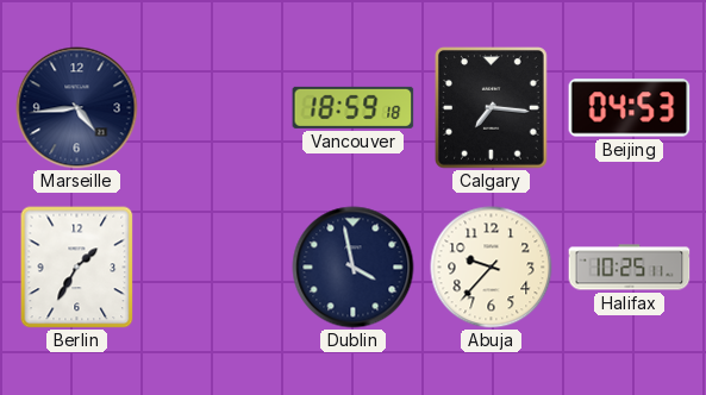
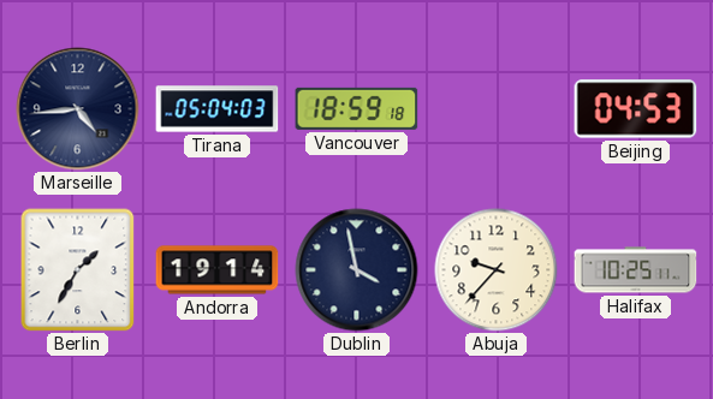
Tirana: none -> 05:04 (218, 109)
Calgary: 7:16 -> none (492, 108)
Andorra: none -> 19:14 (218, 270)
